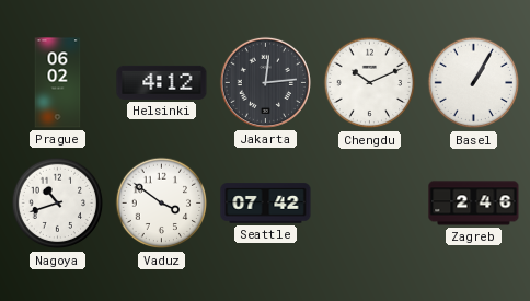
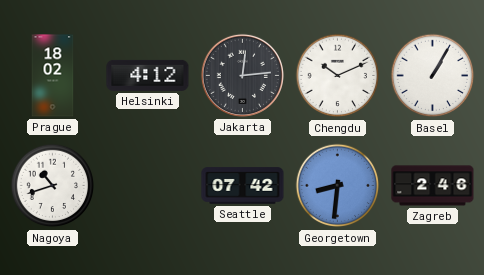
Prague: 06:02 -> 18:02 (53, 76)
Vaduz: 3:51 -> none (162, 204)
Georgetown: none -> 8:31 (338, 186)
